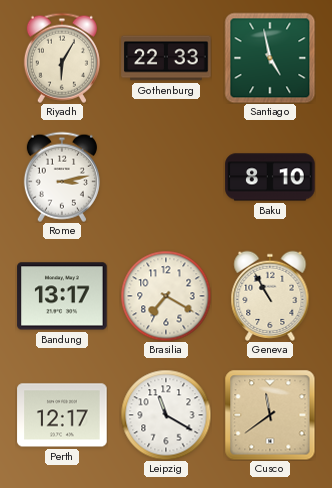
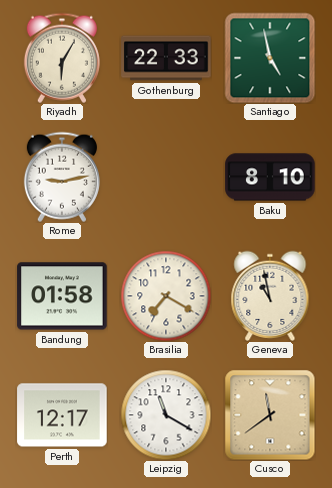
Rome: 3:13 -> 9:13 (62, 177)
Bandung: 13:17 -> 01:58 (62, 296)
Geneva: 10:55 -> 10:58 (270, 295)
